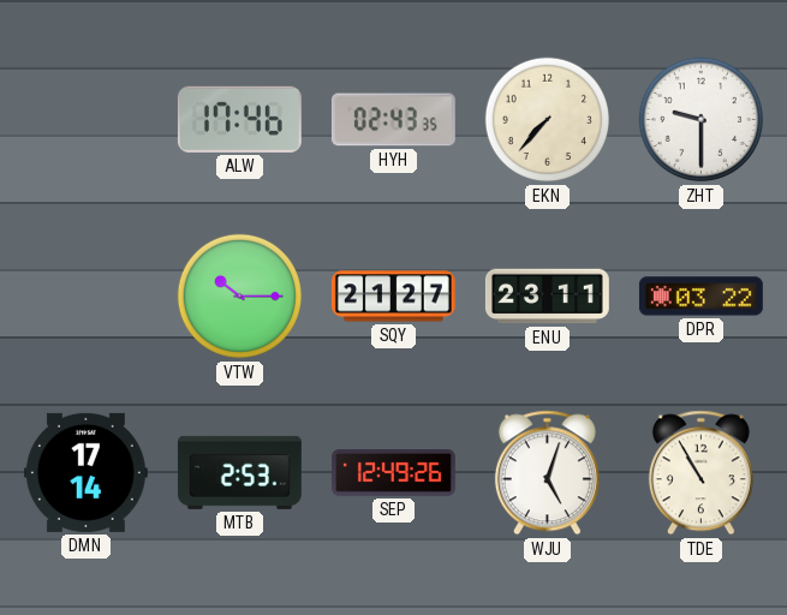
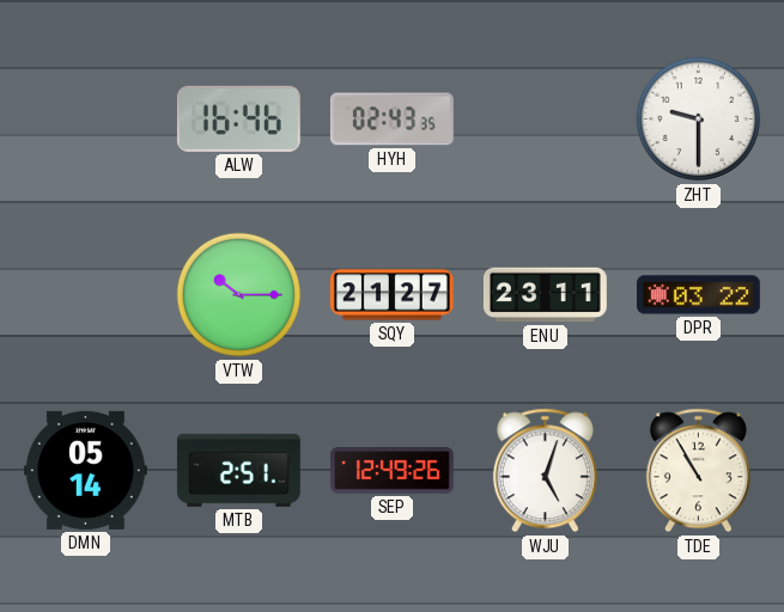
ALW: 17:46 -> 16:46 (238, 118)
EKN: 7:37 -> none (548, 120)
DMN: 17:14 -> 05:14 (85, 470)
MTB: 2:53 -> 2:51 (238, 470)
